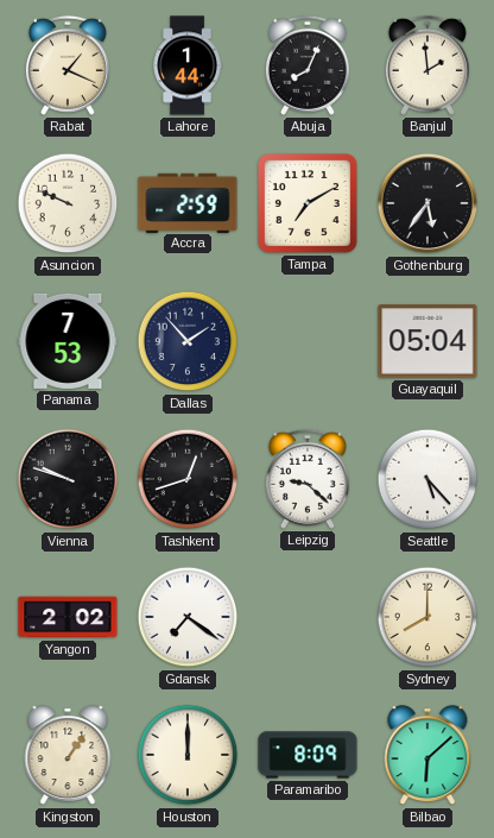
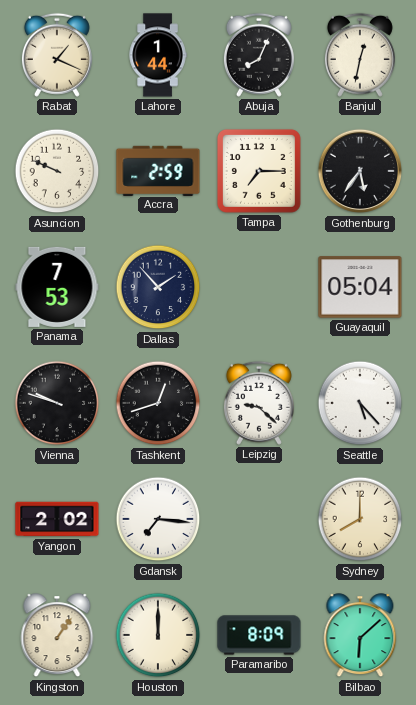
Banjul: 1:59 -> 12:32 (360, 55)
Tampa: 7:10 -> 7:15 (259, 171)
Gdansk: 7:21 -> 7:16 (158, 519)
